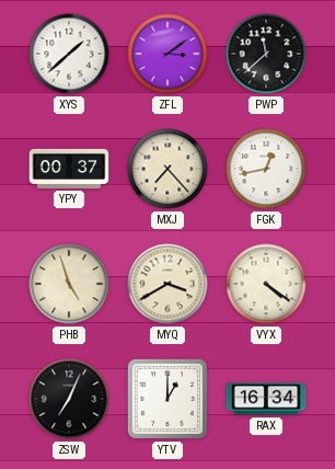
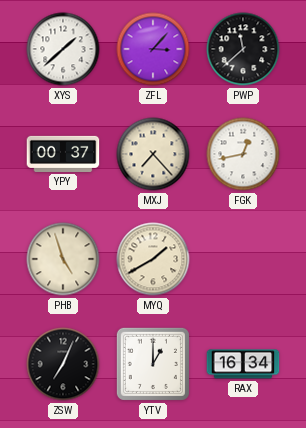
ZFL: 3:09 -> 3:07 (153, 49)
MYQ: 3:40 -> 1:40 (153, 259)
VYX: 4:21 -> none (266, 284)
